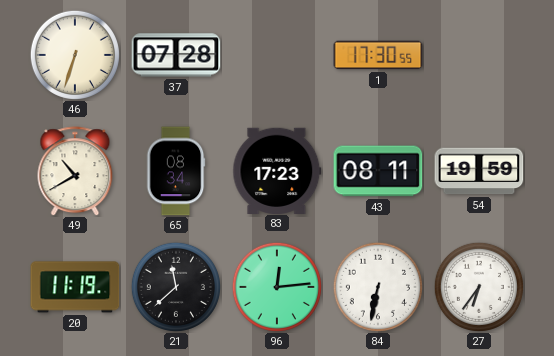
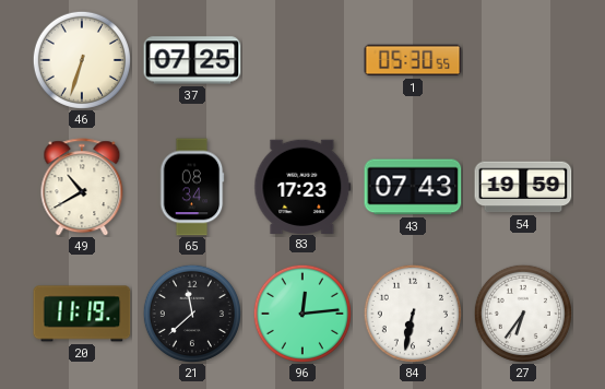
37: 07:28 -> 07:25 (192, 60)
1: 17:30 -> 05:30 (413, 60)
43: 08:11 -> 07:43 (413, 187)
